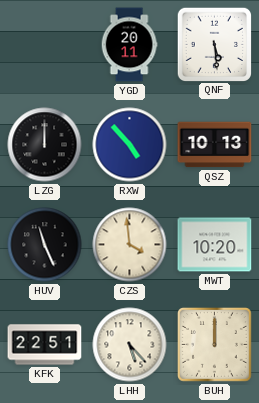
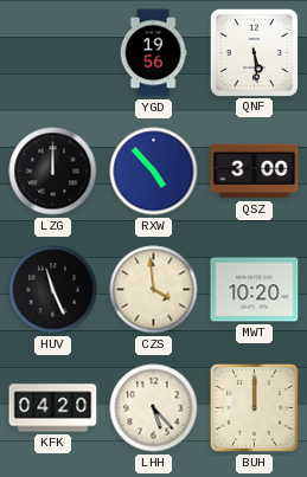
YGD: 20:11 -> 19:56 (153, 53)
QSZ: 10:13 -> 3:00 (255, 172)
KFK: 22:51 -> 04:20 (53, 408)
